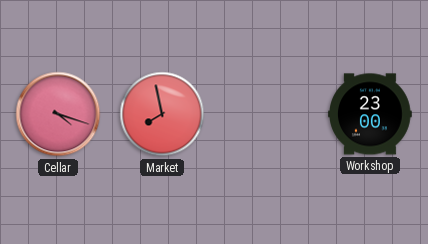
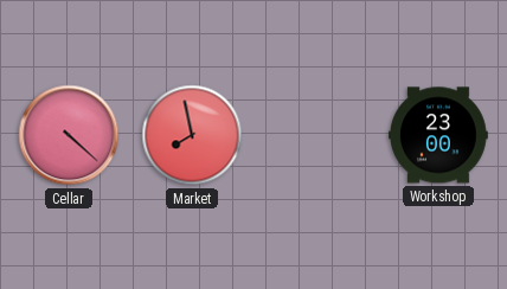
Cellar: 4:18 -> 4:22 (69, 135)
